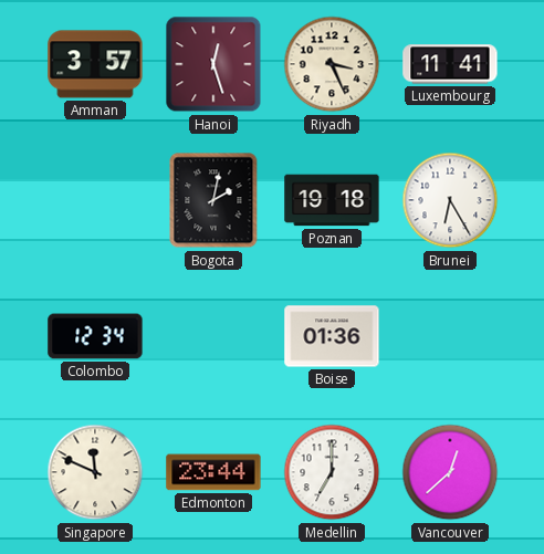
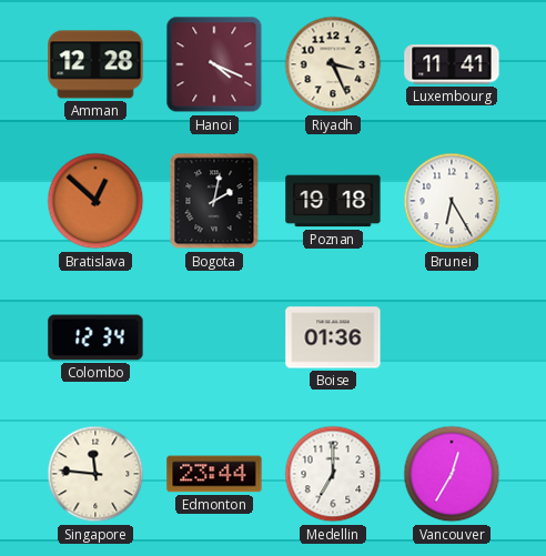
Amman: 3:57 -> 12:28 (95, 64)
Hanoi: 12:27 -> 4:19 (214, 64)
Bratislava: none -> 12:52 (95, 201)
Singapore: 11:49 -> 11:46 (95, 474)
Vancouver: 12:38 -> 12:35 (452, 474)
